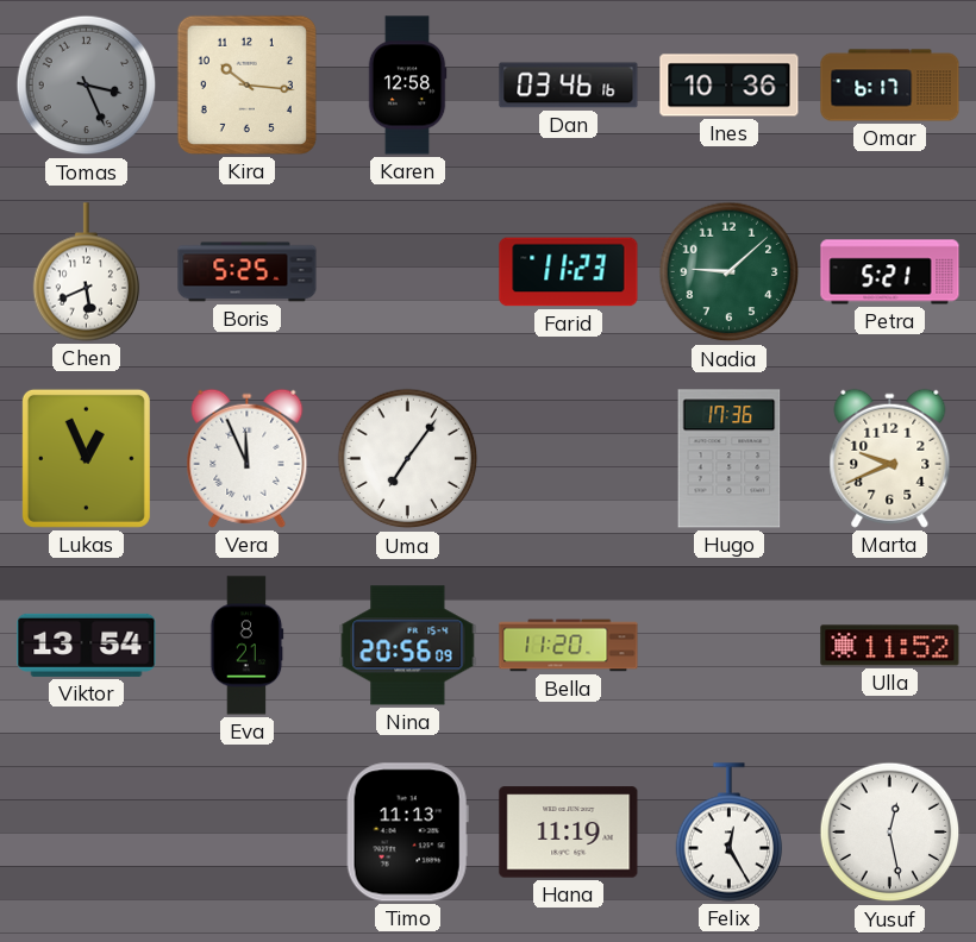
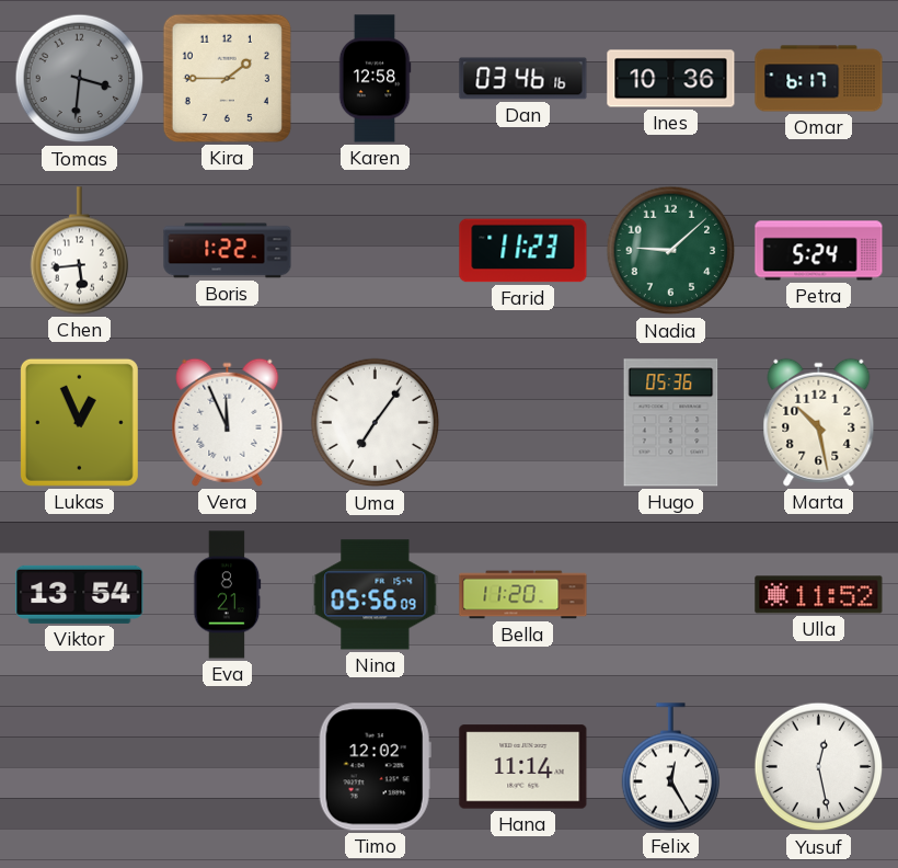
Tomas: 3:26 -> 3:31 (80, 79)
Kira: 10:16 -> 1:45 (227, 78)
Chen: 5:41 -> 5:44 (80, 251)
Boris: 5:25 -> 1:22 (228, 251)
Petra: 5:21 -> 5:24 (819, 251)
Hugo: 17:36 -> 05:36 (671, 423)
Marta: 9:41 -> 10:28 (819, 422)
Nina: 20:56 -> 05:56 (376, 595)
Timo: 11:13 -> 12:02 (375, 767)
Hana: 11:19 -> 11:14 (523, 767)
